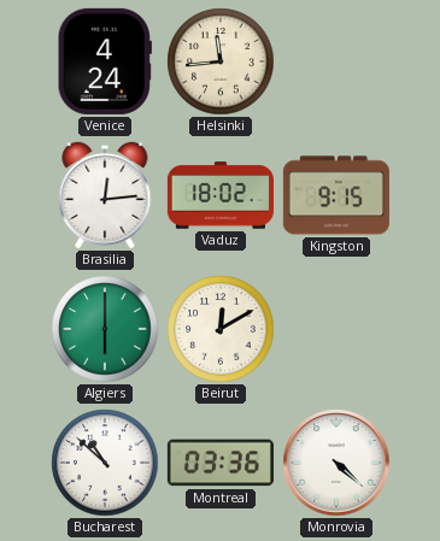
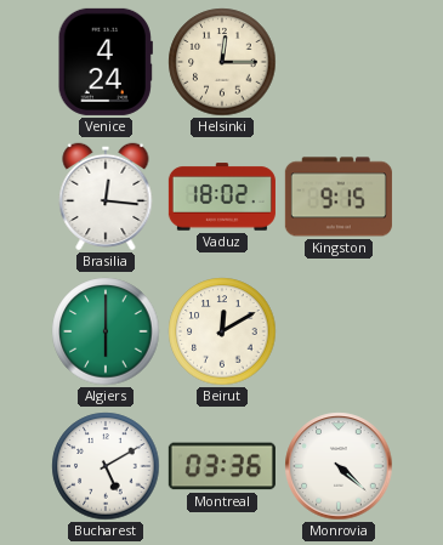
Helsinki: 11:44 -> 12:15 (222, 62)
Brasilia: 12:14 -> 12:16 (106, 197)
Bucharest: 10:52 -> 5:10 (106, 466)
